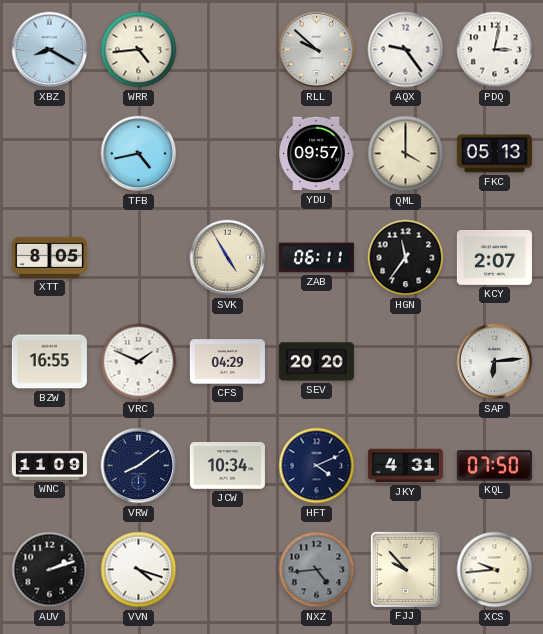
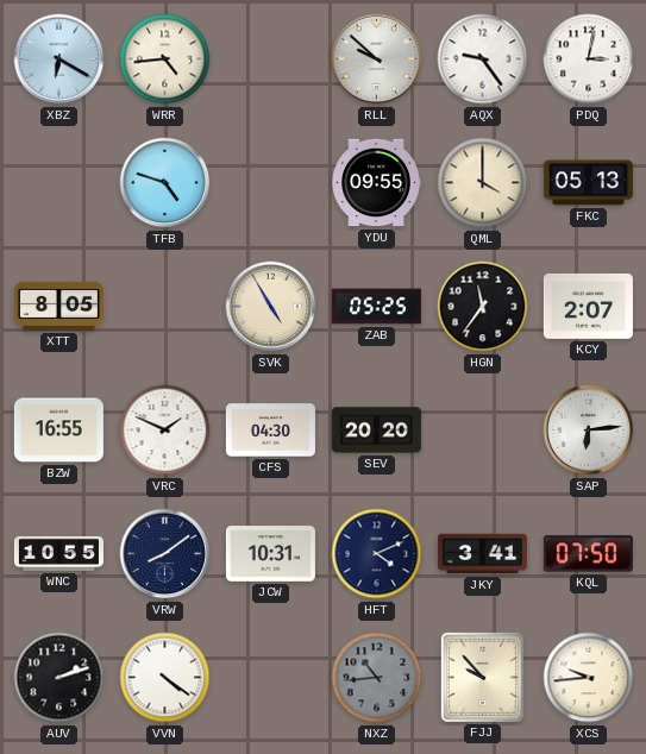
XBZ: 8:20 -> 6:20 (59, 59)
TFB: 4:43 -> 4:48 (165, 183)
YDU: 09:57 -> 09:55 (376, 183)
ZAB: 06:11 -> 05:25 (376, 307)
CFS: 04:29 -> 04:30 (270, 431)
WNC: 11:09 -> 10:55 (58, 553)
JCW: 10:34 -> 10:31 (270, 554)
JKY: 4:31 -> 3:41 (482, 554)
VVN: 4:18 -> 4:21 (165, 678)
NXZ: 4:44 -> 10:44 (377, 678)
